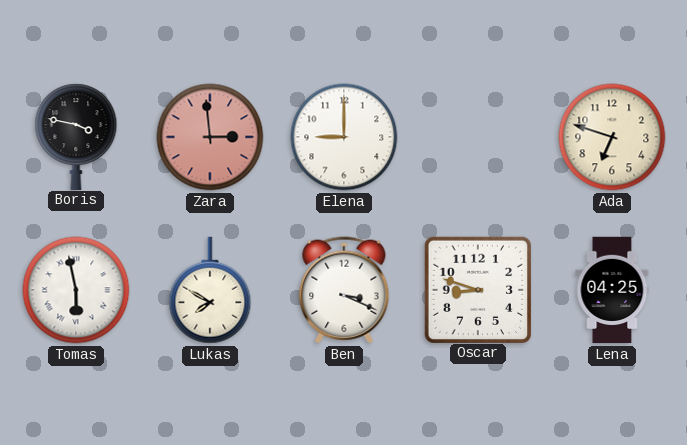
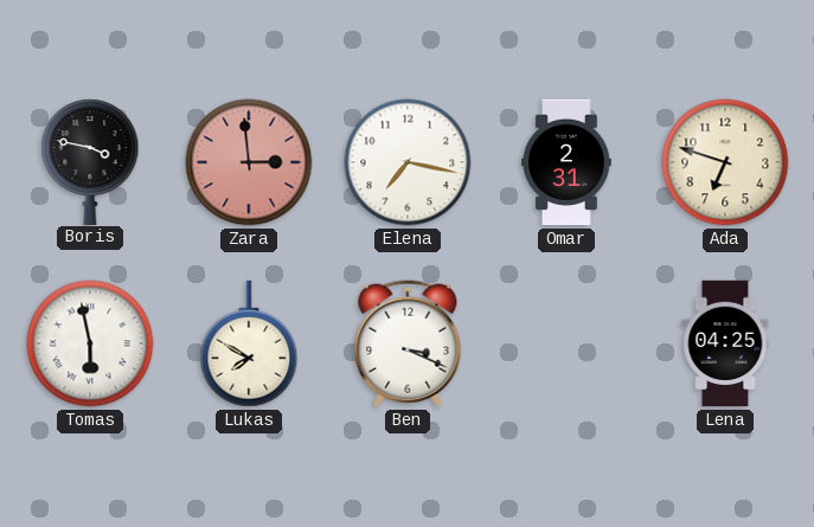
Elena: 9:00 -> 7:17 (408, 162)
Omar: none -> 2:31 (566, 162)
Oscar: 8:48 -> none (477, 289)
